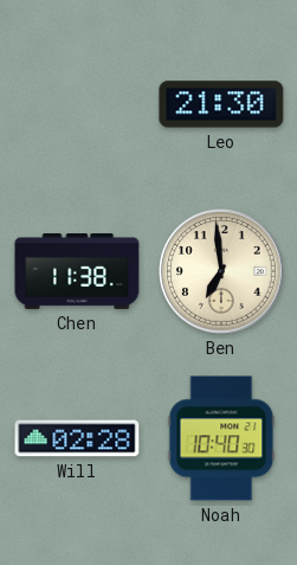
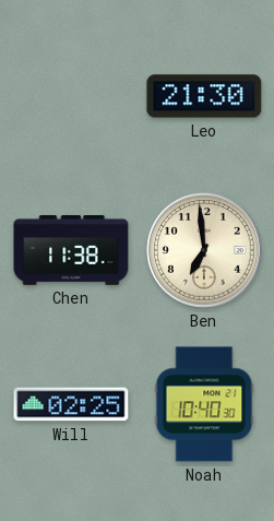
Will: 02:28 -> 02:25 (71, 404)
